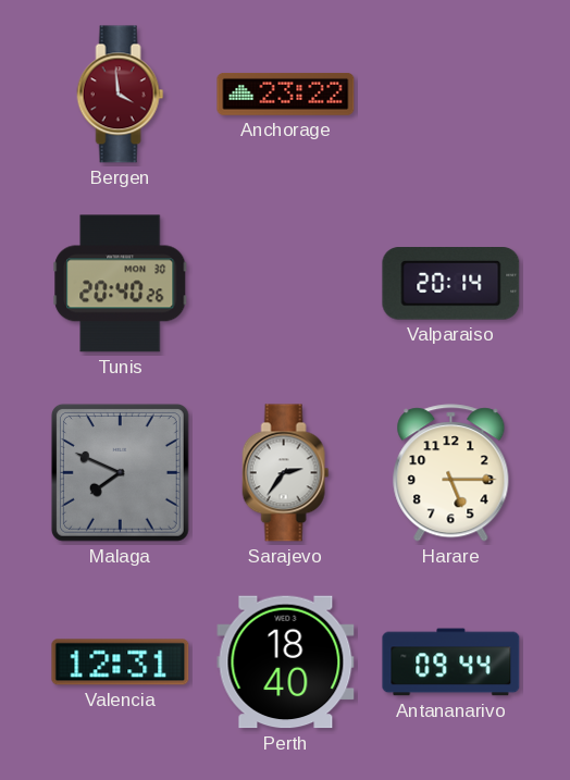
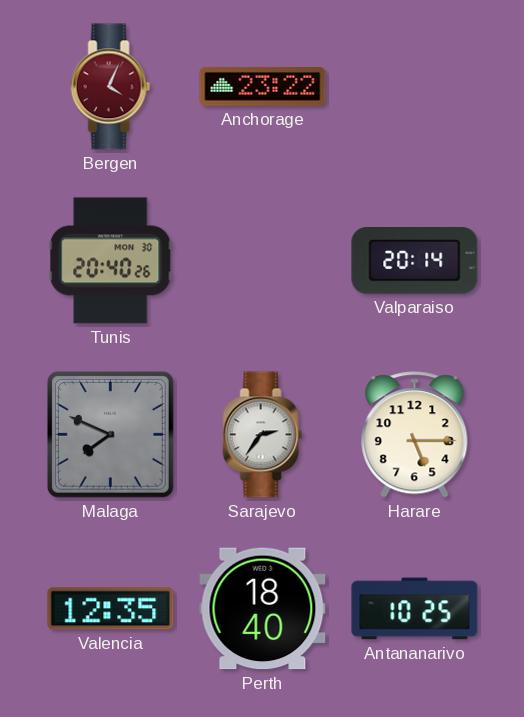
Bergen: 3:59 -> 4:04 (111, 87)
Valencia: 12:31 -> 12:35 (111, 609)
Antananarivo: 09:44 -> 10:25 (415, 609)
